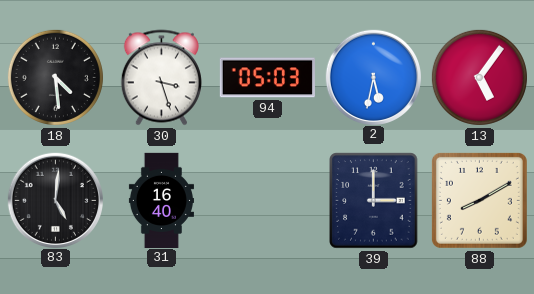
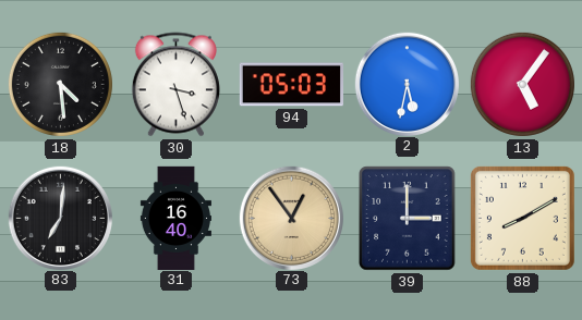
83: 5:01 -> 7:01 (60, 218)
73: none -> 12:54 (291, 218)
